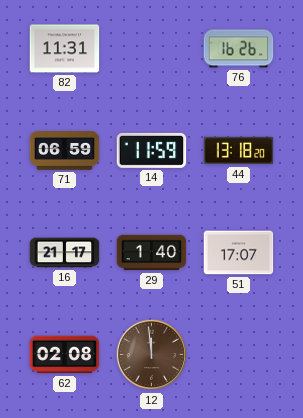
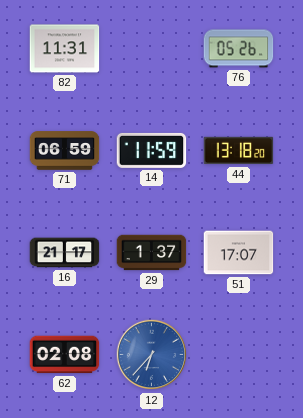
76: 16:26 -> 05:26 (239, 49)
29: 1:40 -> 1:37 (152, 253)
12: 11:59 -> 6:37 (152, 355)
12 dial: brown -> blue (152, 355)
